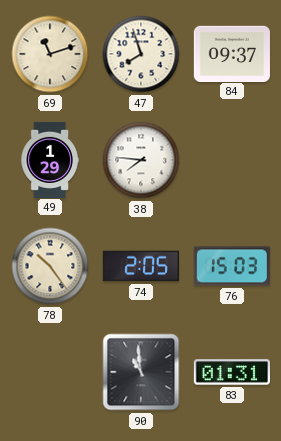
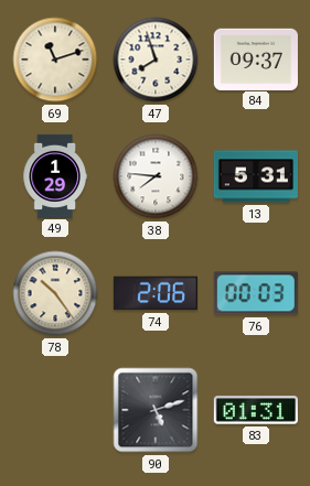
13: none -> 5:31 (256, 176)
74: 2:05 -> 2:06 (156, 293)
76: 15:03 -> 00:03 (256, 293)
90: 10:59 -> 5:12 (156, 410)
